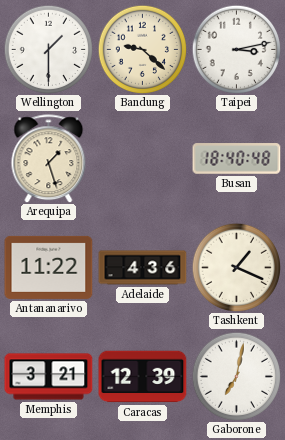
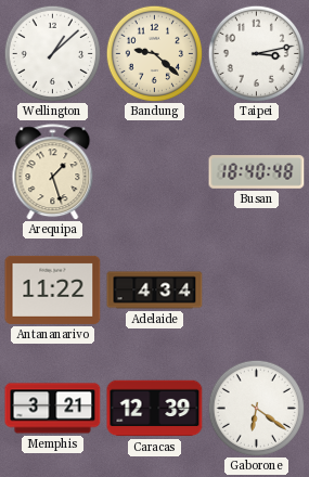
Wellington: 1:30 -> 1:08 (52, 53)
Adelaide: 4:36 -> 4:34 (155, 291)
Tashkent: 1:19 -> none (236, 267)
Gaborone: 7:02 -> 6:21 (256, 408)
